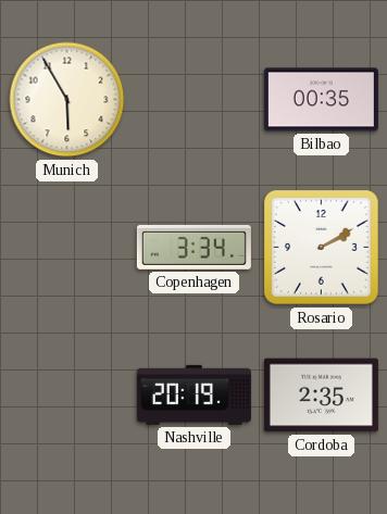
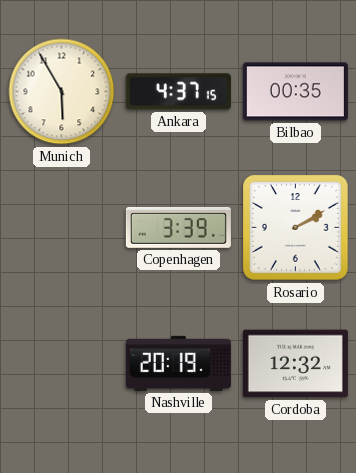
Ankara: none -> 4:37 (178, 92)
Copenhagen: 3:34 -> 3:39 (178, 227)
Cordoba: 2:35 -> 12:32 (295, 364)
